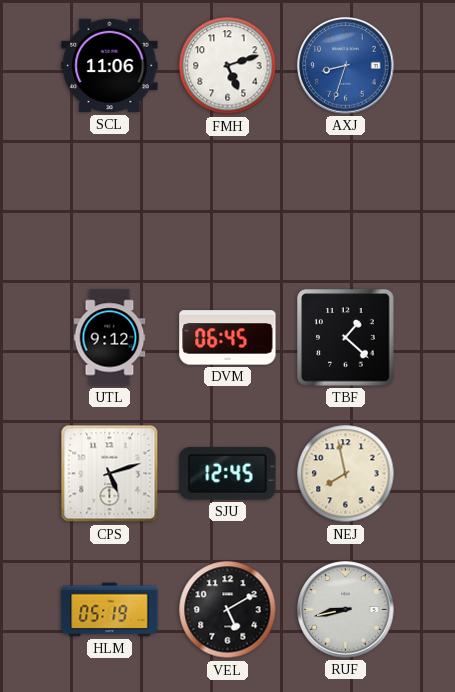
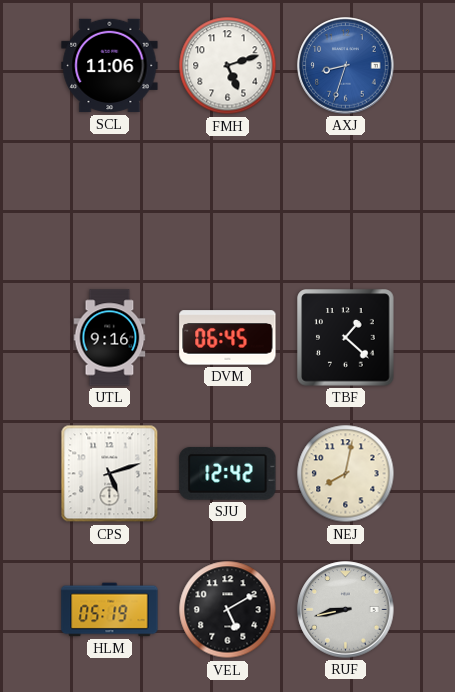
UTL: 9:12 -> 9:16 (110, 338)
SJU: 12:45 -> 12:42 (228, 473)
NEJ: 7:58 -> 8:02 (346, 474)
